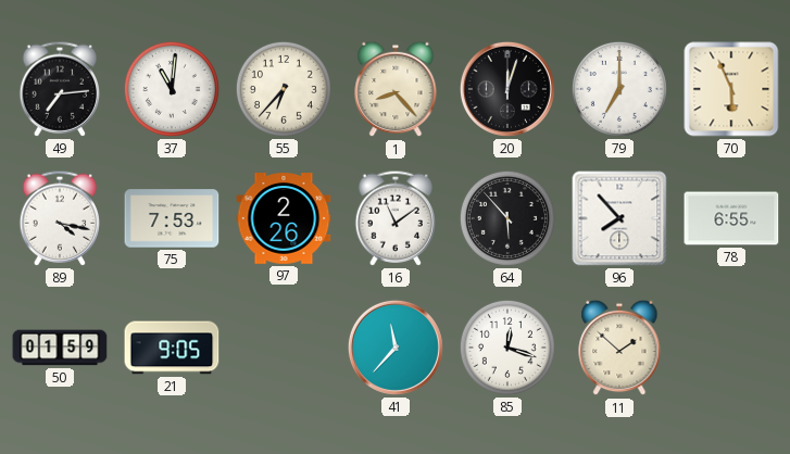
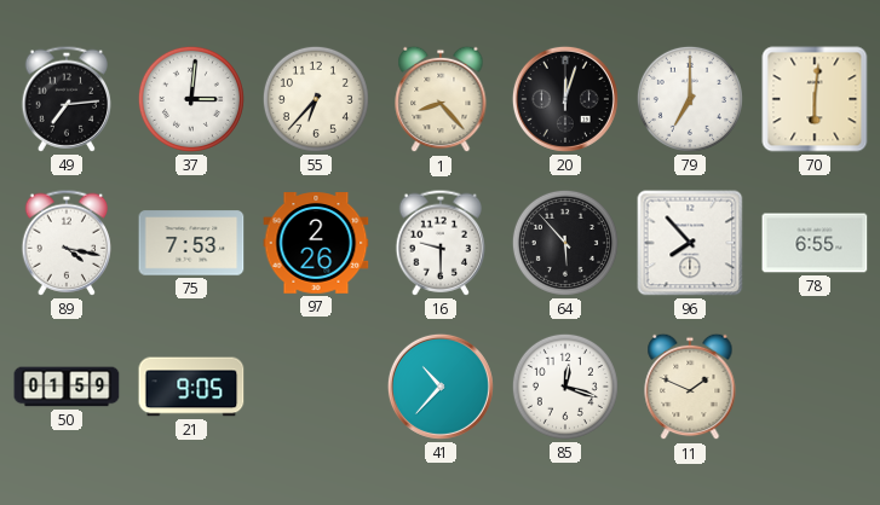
37: 11:01 -> 3:01 (191, 99)
70: 5:56 -> 6:01 (815, 99)
16: 11:09 -> 9:30 (441, 243)
41: 11:37 -> 10:37 (441, 387)
11: 1:52 -> 1:49 (690, 387)
